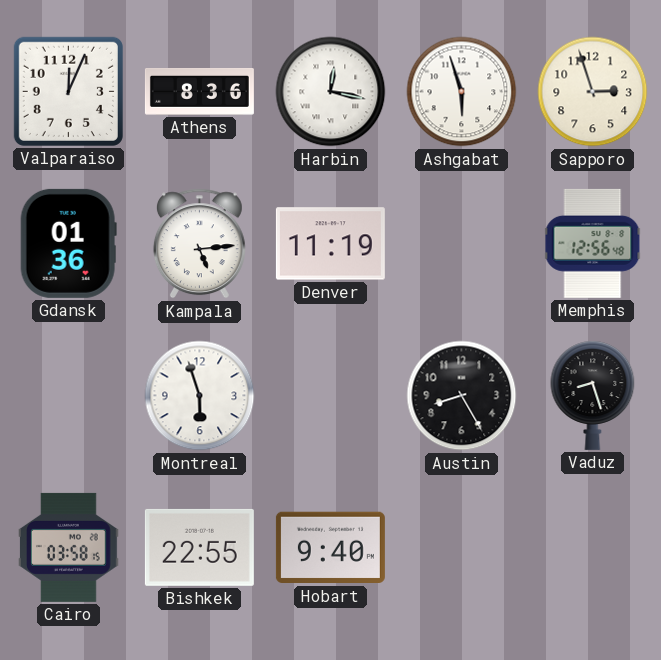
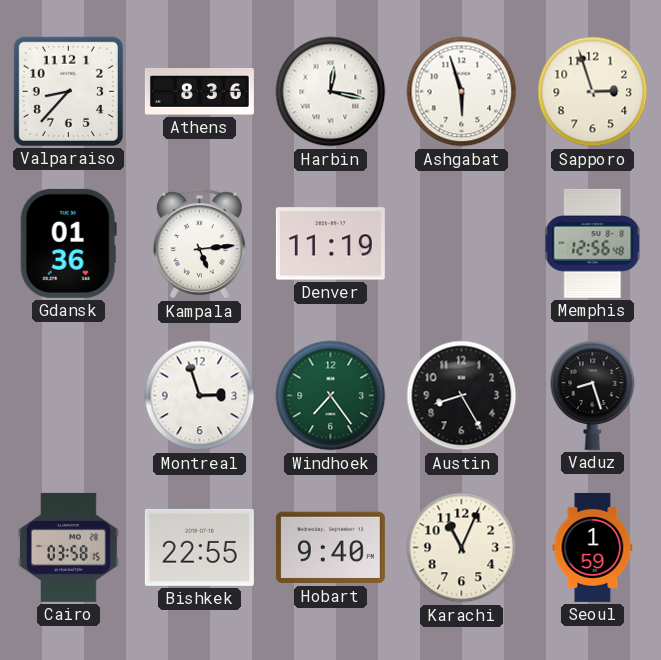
Valparaiso: 12:04 -> 8:37 (68, 91)
Montreal: 5:57 -> 2:57 (200, 396)
Windhoek: none -> 7:24 (331, 396)
Karachi: none -> 11:04 (462, 548)
Seoul: none -> 1:59 (593, 547)
